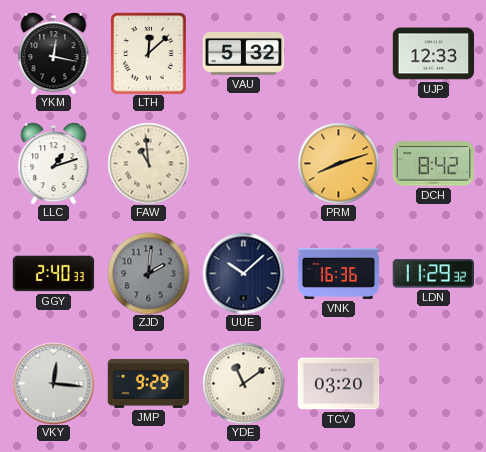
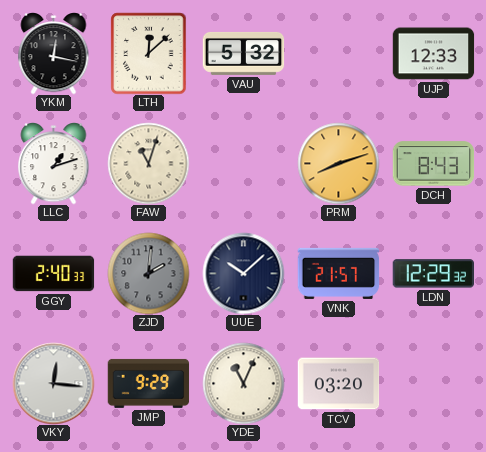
FAW: 10:59 -> 11:03 (148, 163)
DCH: 8:42 -> 8:43 (433, 164)
VNK: 16:36 -> 21:57 (338, 273)
LDN: 11:29 -> 12:29 (433, 274)
YDE: 11:09 -> 11:04 (243, 383)
